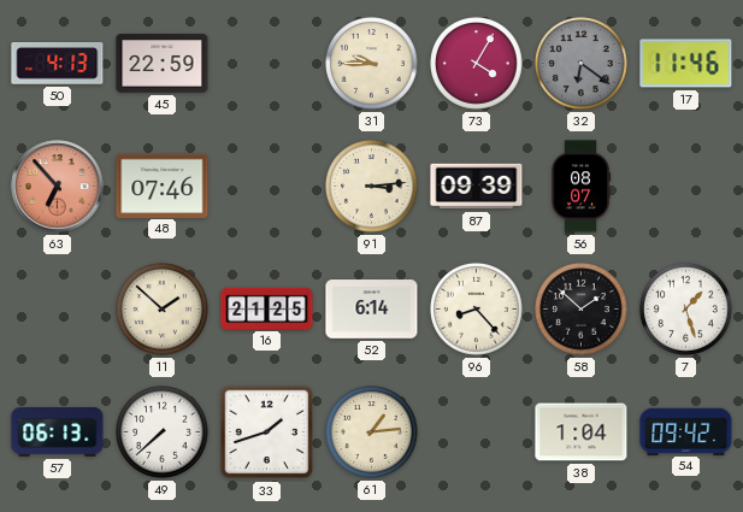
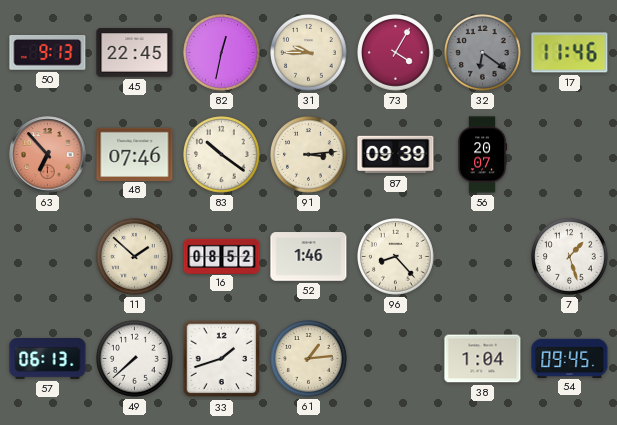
50: 4:13 -> 9:13 (48, 53)
45: 22:59 -> 22:45 (135, 53)
82: none -> 12:32 (222, 53)
83: none -> 10:21 (222, 155)
56: 08:07 -> 20:07 (483, 155)
16: 21:25 -> 08:52 (222, 256)
52: 6:14 -> 1:46 (309, 257)
58: 1:52 -> none (582, 310)
54: 09:42 -> 09:45 (570, 358)
